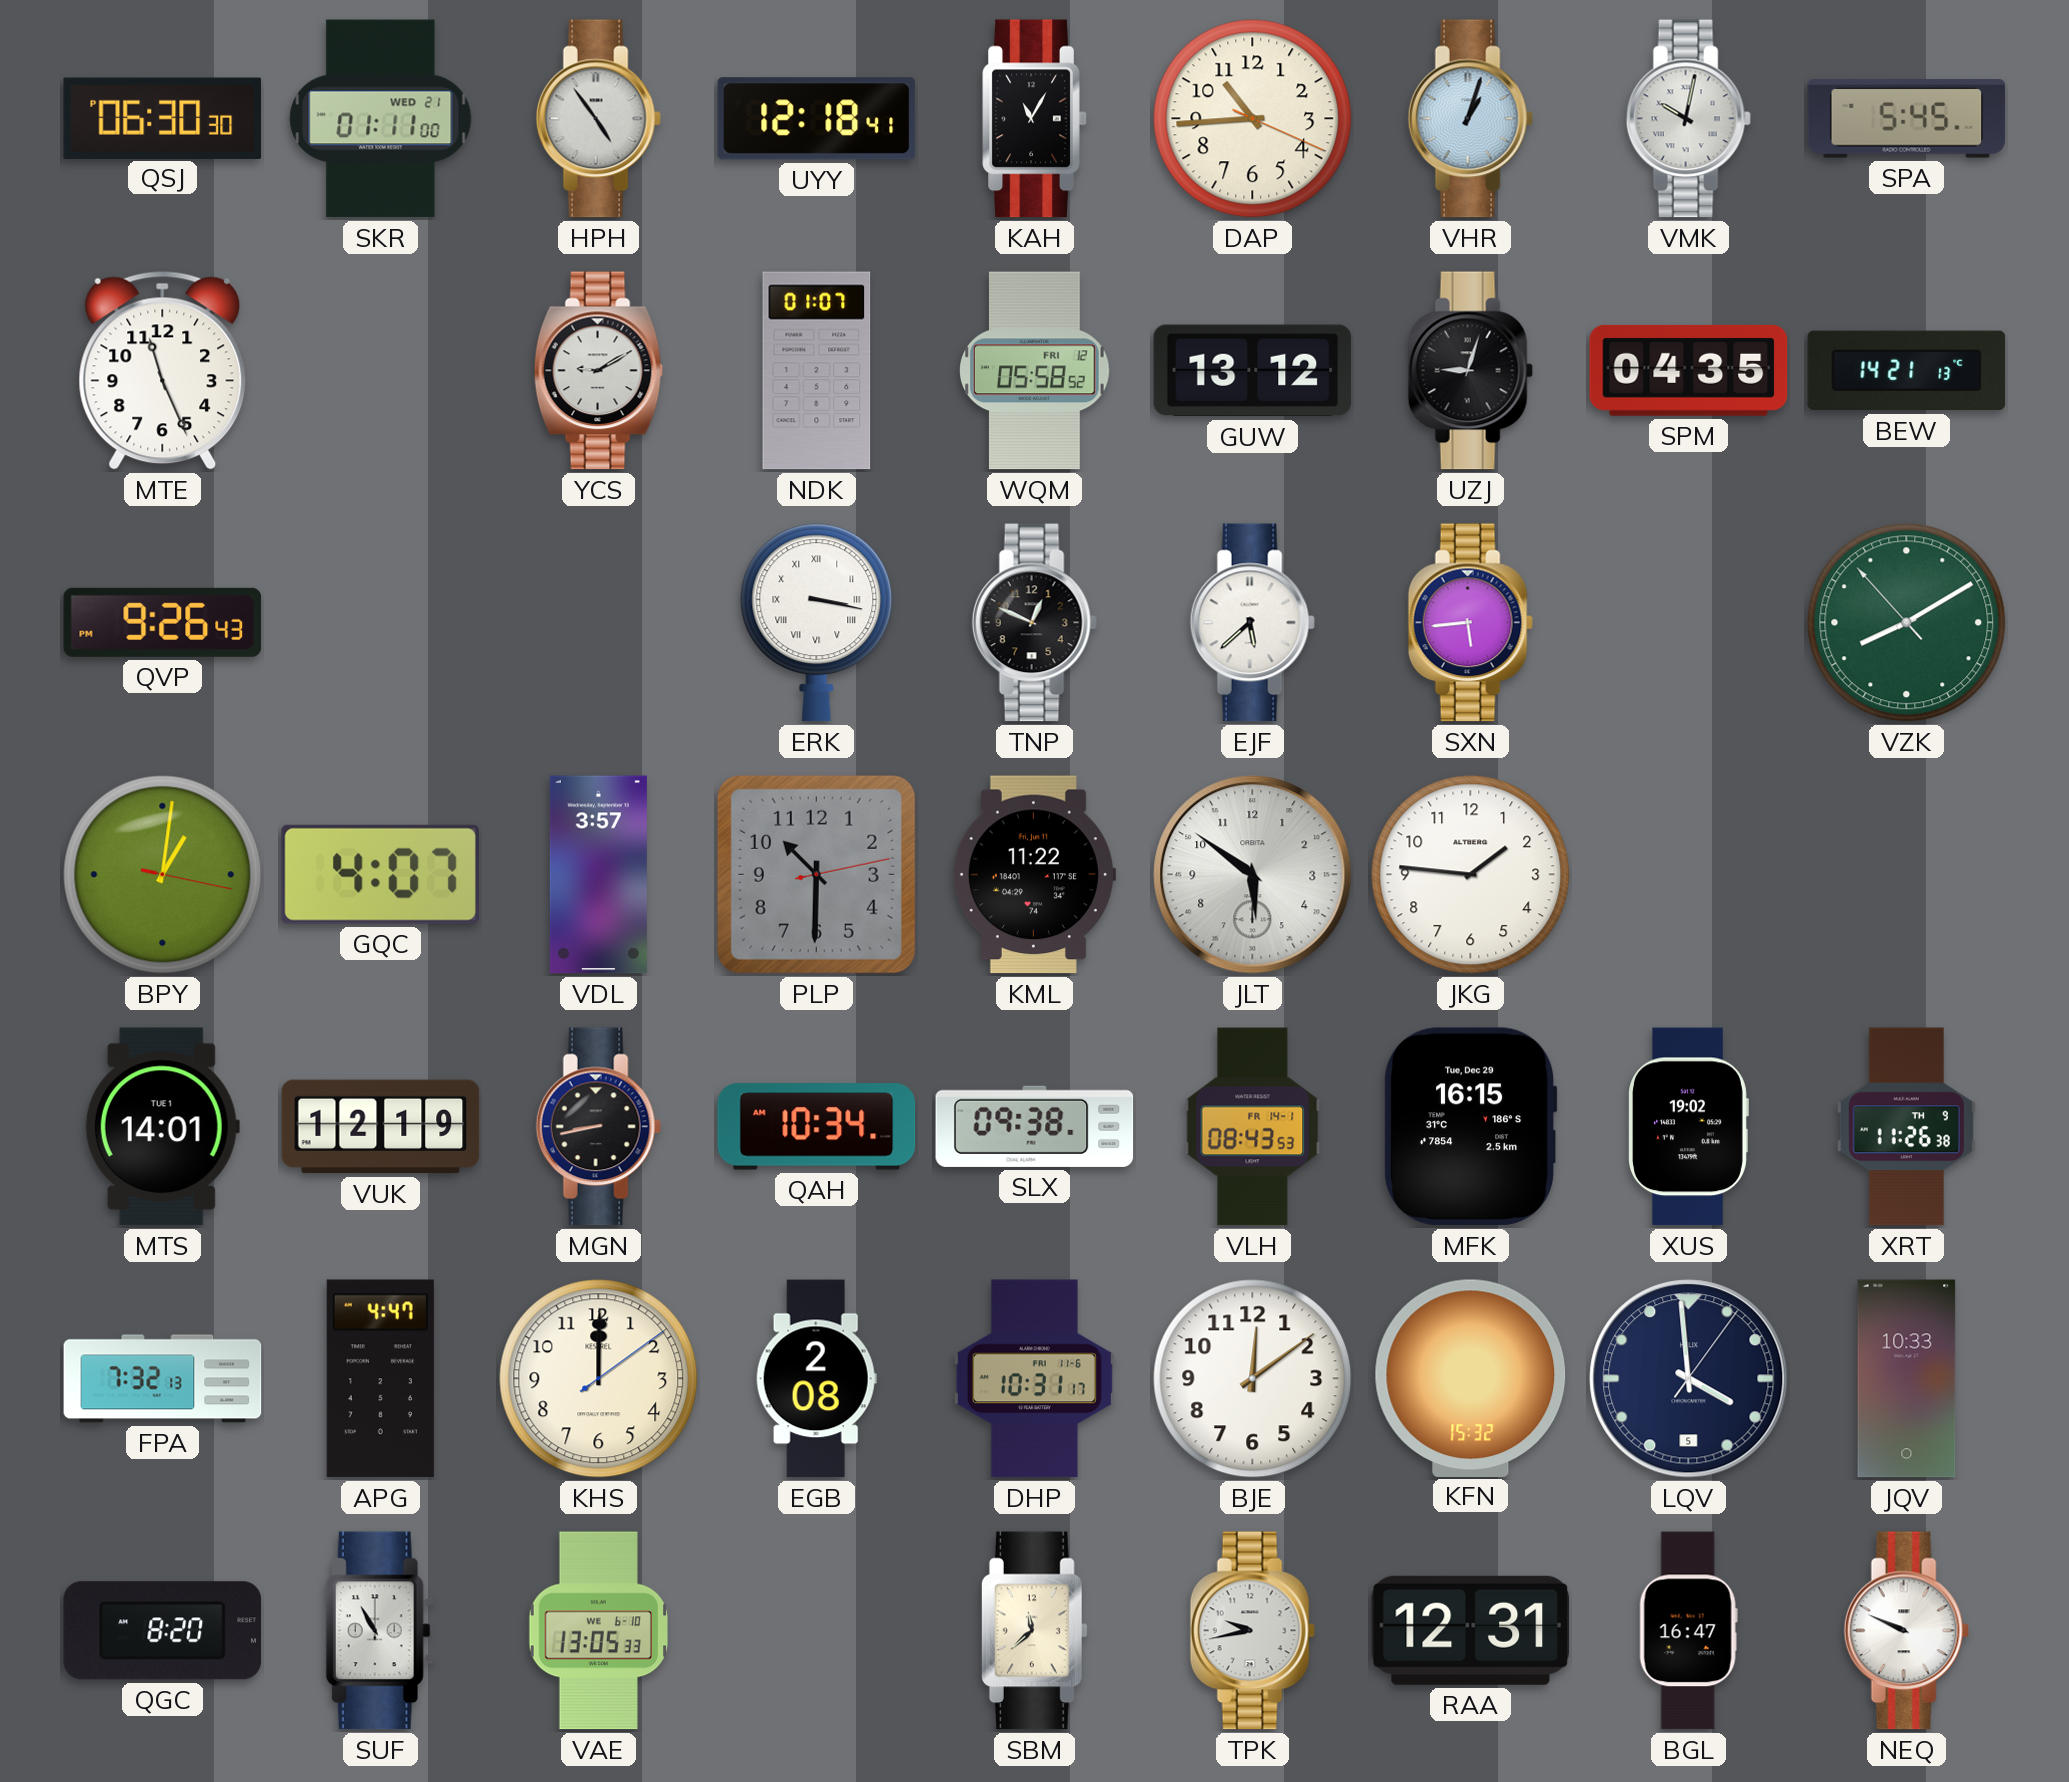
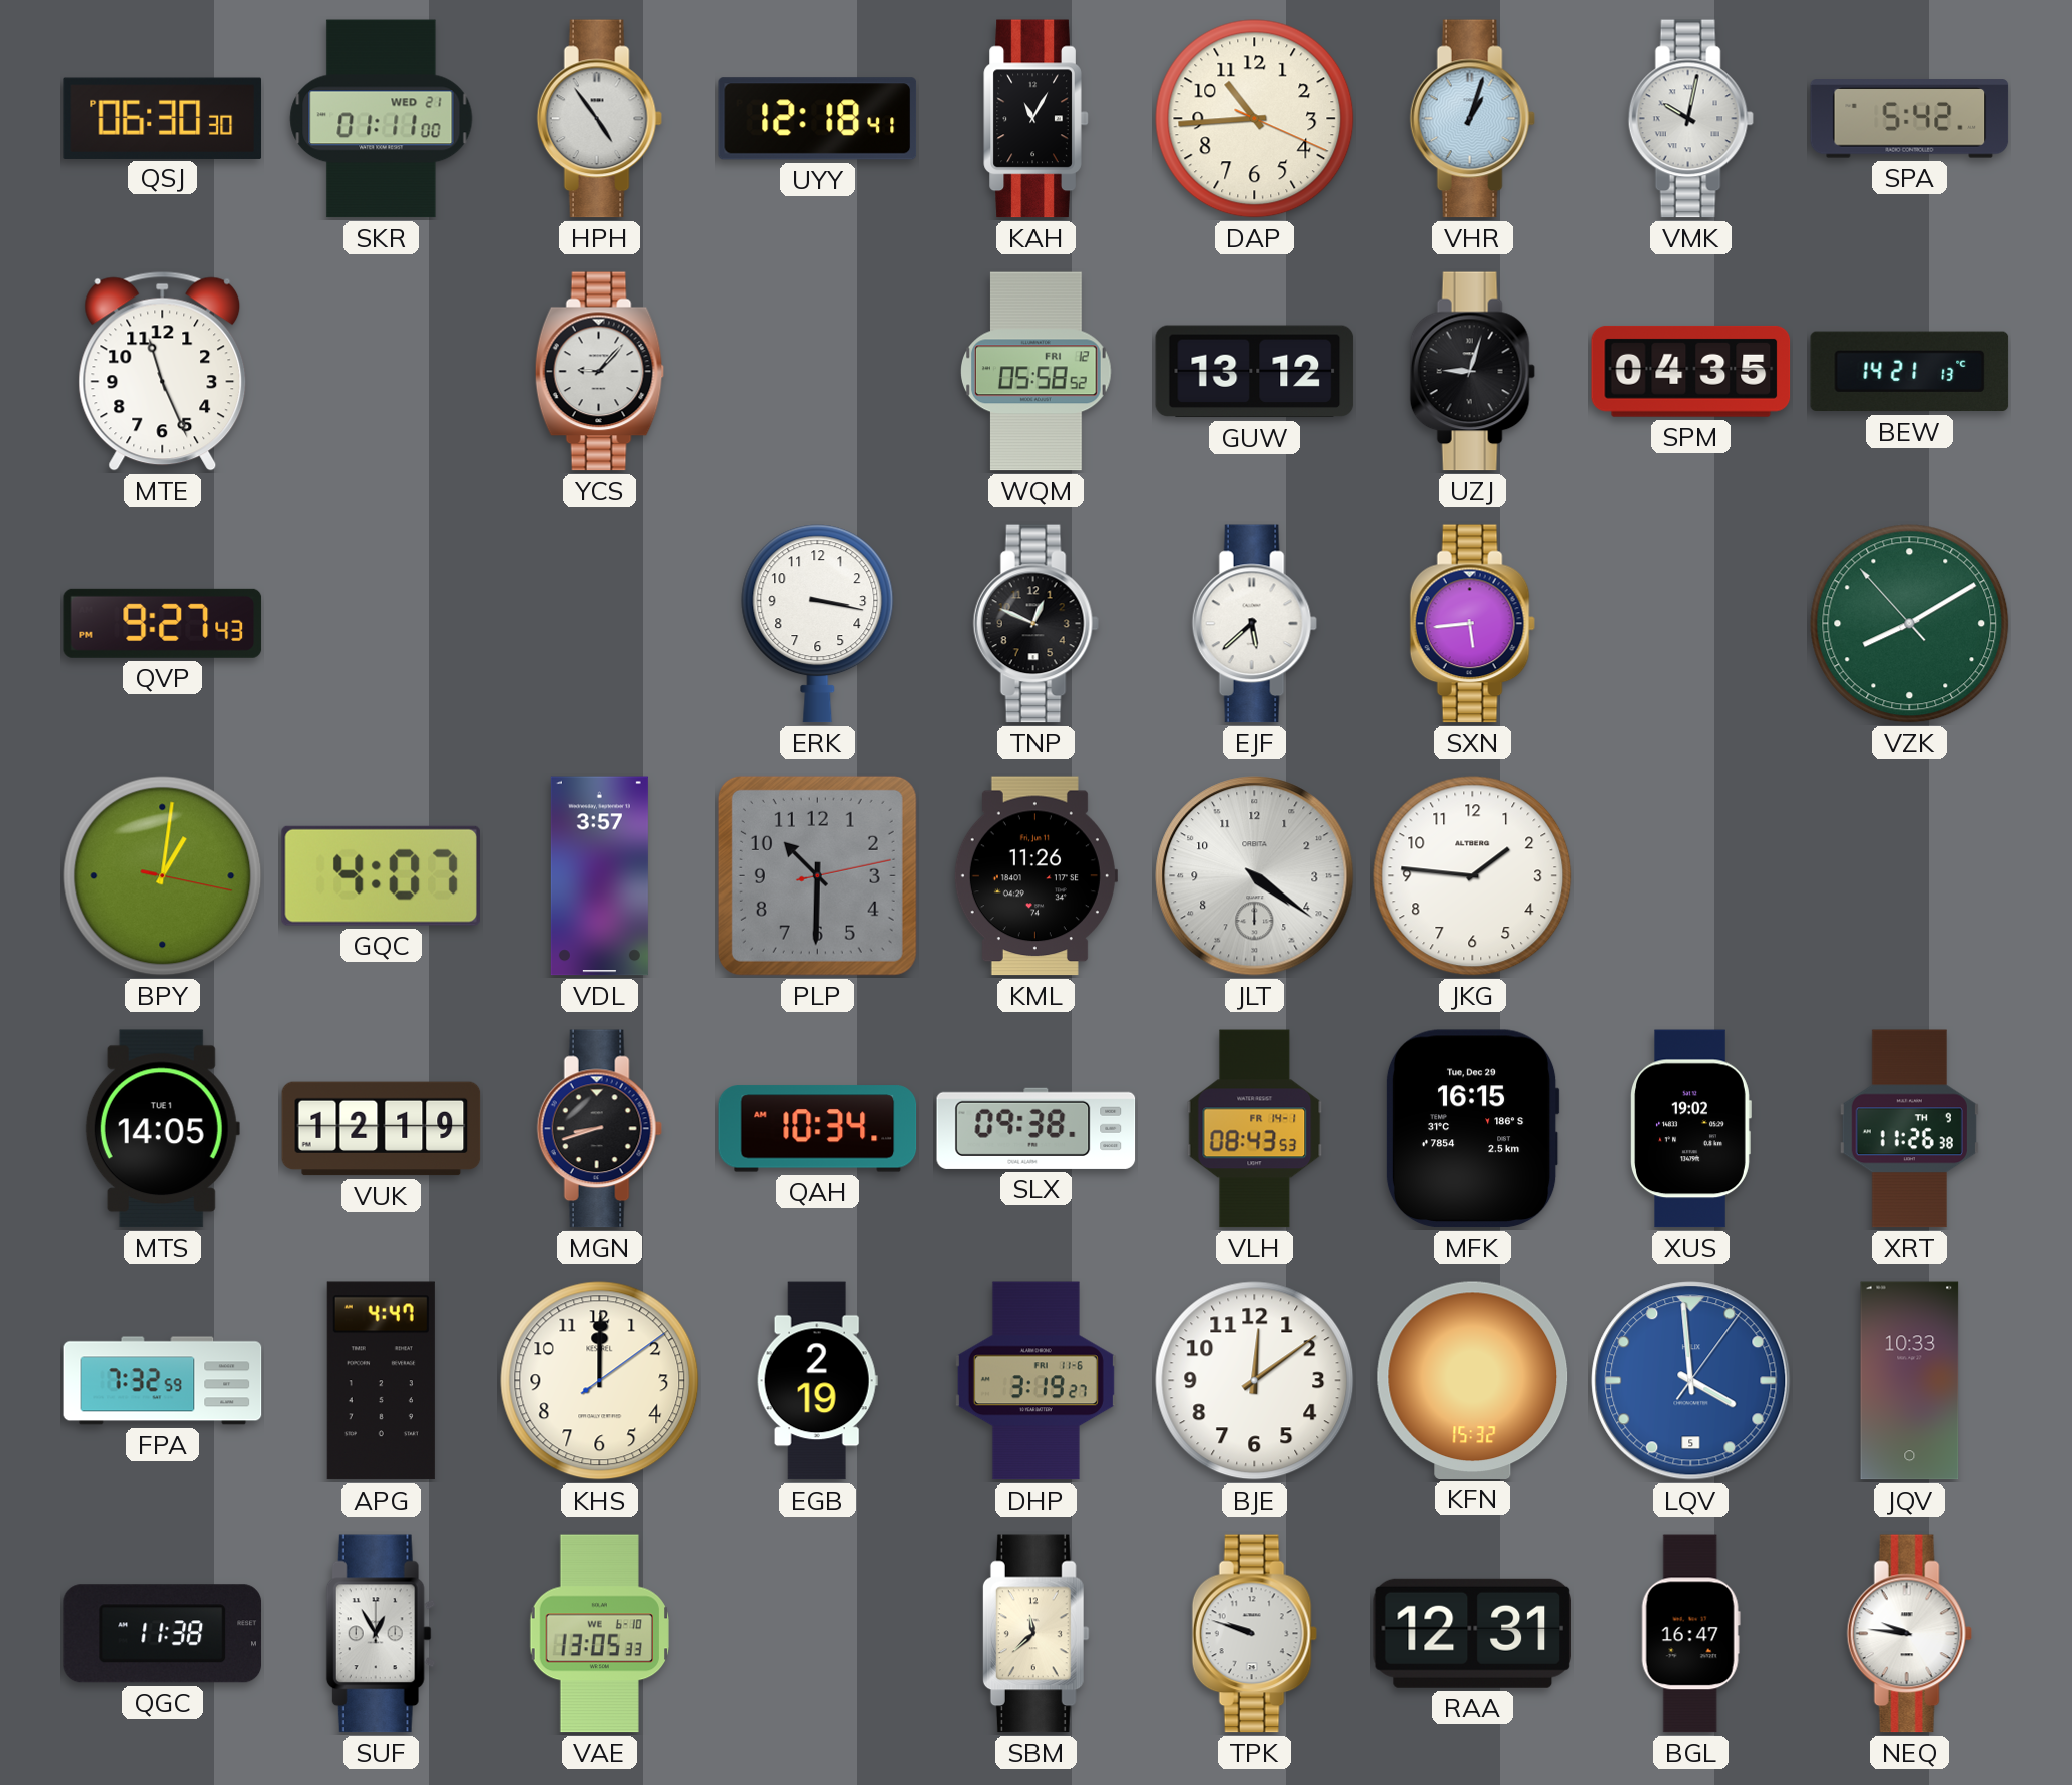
SPA: 5:45 -> 5:42 (1910, 119)
YCS: 9:10 -> 9:07 (599, 372)
NDK: 01:07 -> none (817, 371)
QVP: 9:26 -> 9:27 (163, 623)
ERK numerals: Roman -> Arabic (818, 624)
KML: 11:22 -> 11:26 (1035, 876)
JLT: 5:51 -> 4:21 (1255, 876)
MTS: 14:01 -> 14:05 (162, 1129)
MGN: 8:43 -> 8:42 (599, 1129)
FPA: 7:32:13 -> 7:32:59 (163, 1381)
EGB: 2:08 -> 2:19 (817, 1381)
DHP: 10:31 -> 3:19 (1035, 1381)
LQV dial: navy -> blue (1691, 1381)
QGC: 8:20 -> 11:38 (163, 1634)
SUF: 10:55 -> 12:55 (381, 1634)
TPK: 9:43 -> 9:48 (1254, 1634)
NEQ: 9:49 -> 9:46 (1909, 1634)
